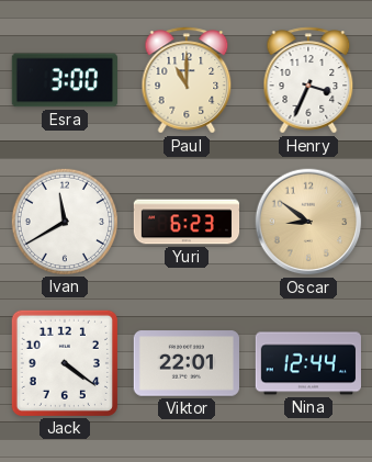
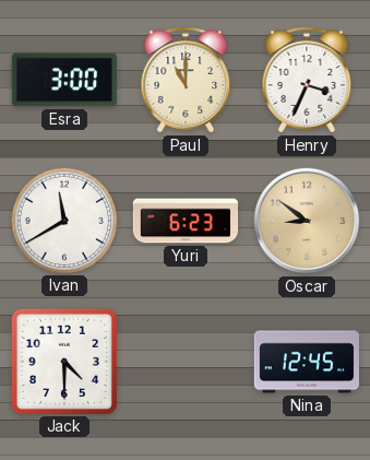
Jack: 4:21 -> 4:30 (64, 362)
Viktor: 22:01 -> none (185, 363)
Nina: 12:44 -> 12:45 (307, 362)
